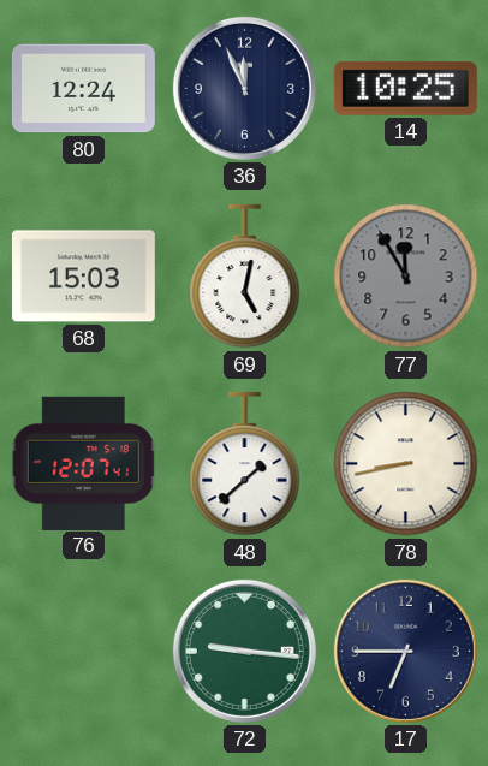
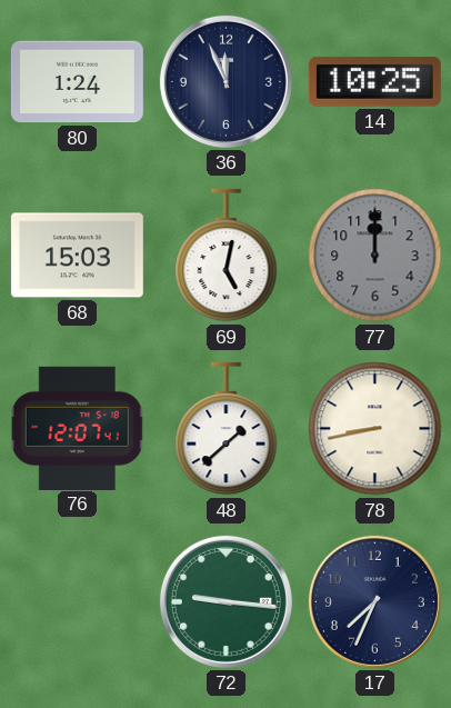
80: 12:24 -> 1:24 (77, 82)
77: 11:55 -> 12:00 (375, 256)
17: 6:45 -> 7:34 (374, 601)
